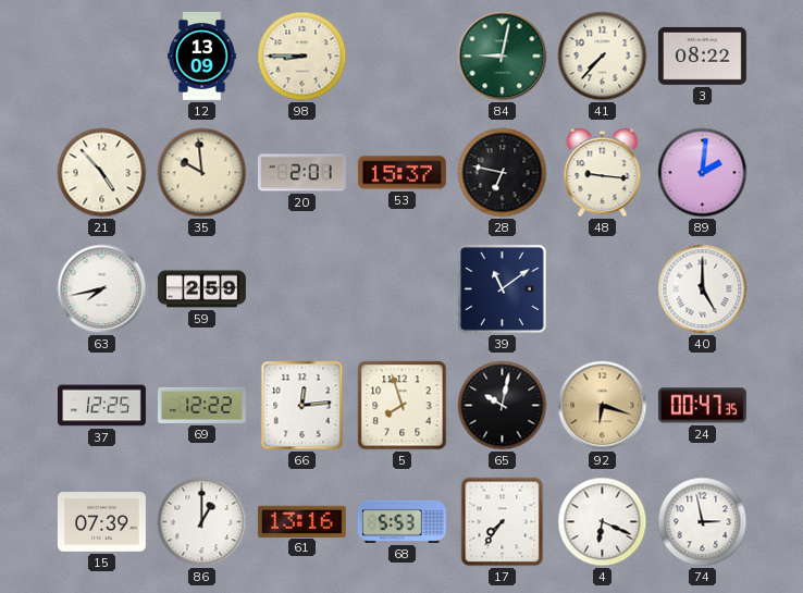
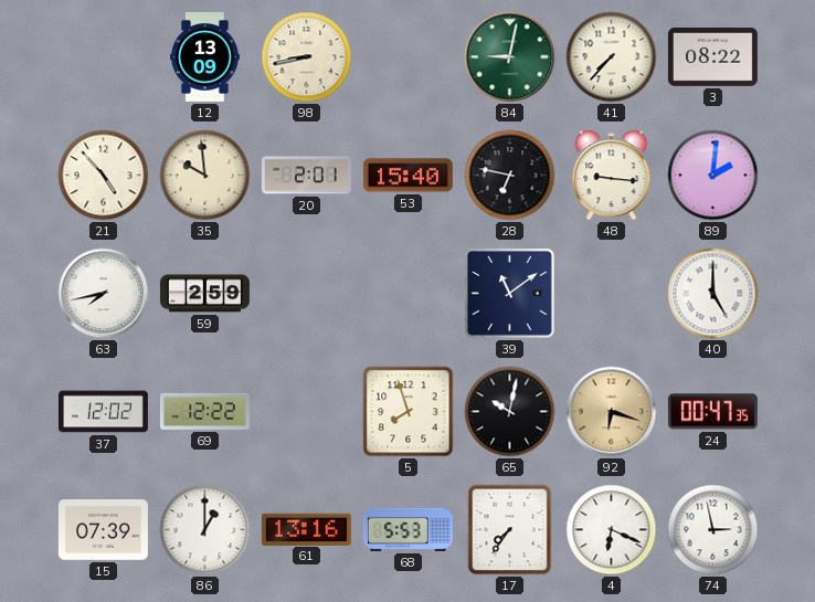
98: 8:45 -> 8:43 (307, 57)
53: 15:37 -> 15:40 (407, 176)
37: 12:25 -> 12:02 (103, 412)
66: 12:14 -> none (302, 406)
